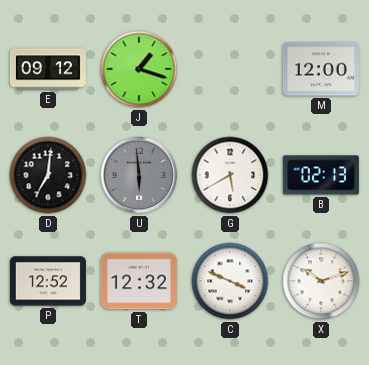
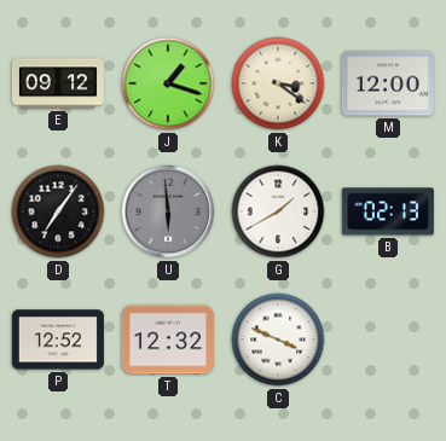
K: none -> 3:21 (278, 83)
D: 7:01 -> 7:06 (58, 211)
G: 5:40 -> 1:40 (278, 211)
X: 10:12 -> none (321, 281)
